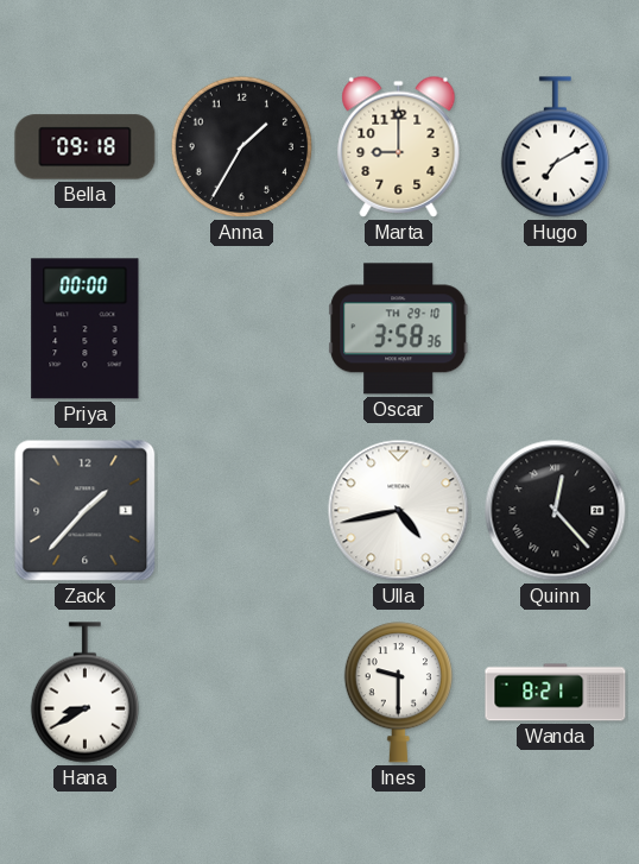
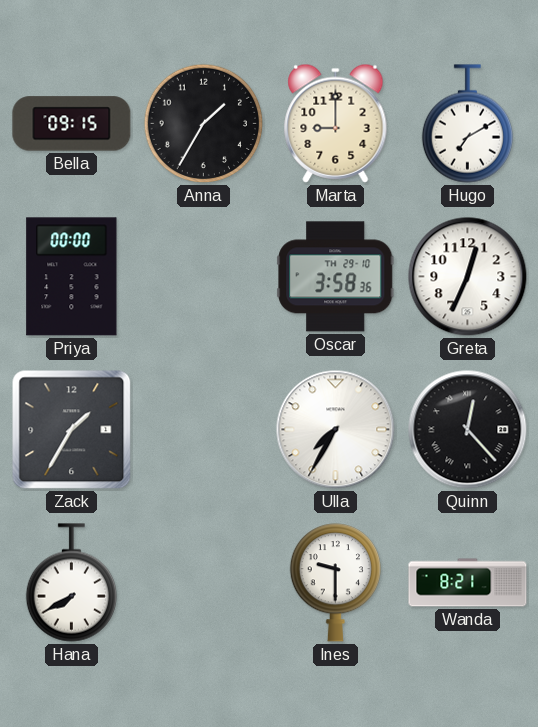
Bella: 09:18 -> 09:15 (72, 124)
Greta: none -> 12:34 (468, 277)
Zack: 1:37 -> 1:35 (72, 430)
Ulla: 4:43 -> 7:35 (336, 430)
Hana: 8:40 -> 7:40 (71, 583)
